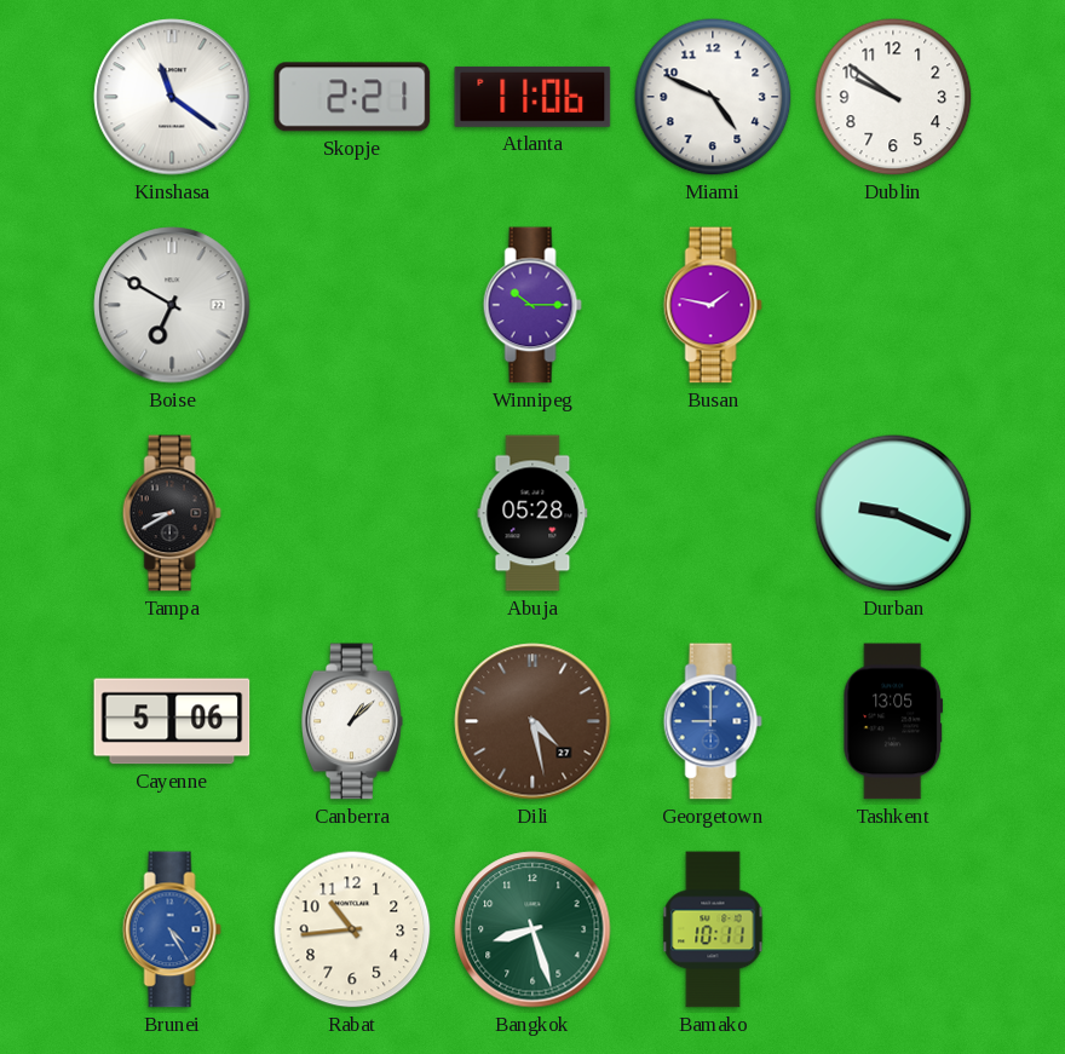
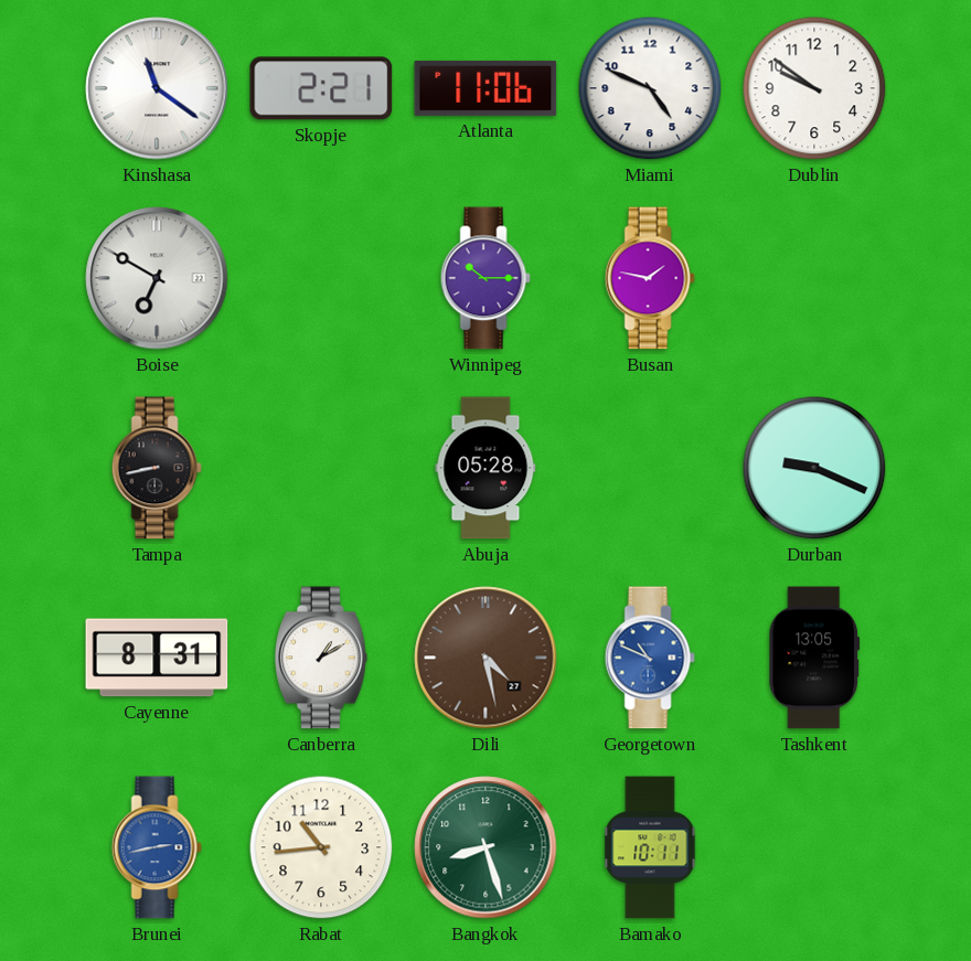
Tampa: 8:40 -> 8:43 (157, 468)
Cayenne: 5:06 -> 8:31 (157, 658)
Canberra: 1:08 -> 1:10 (322, 658)
Georgetown: 9:00 -> 10:49 (650, 658)
Brunei: 4:25 -> 2:43 (157, 847)
